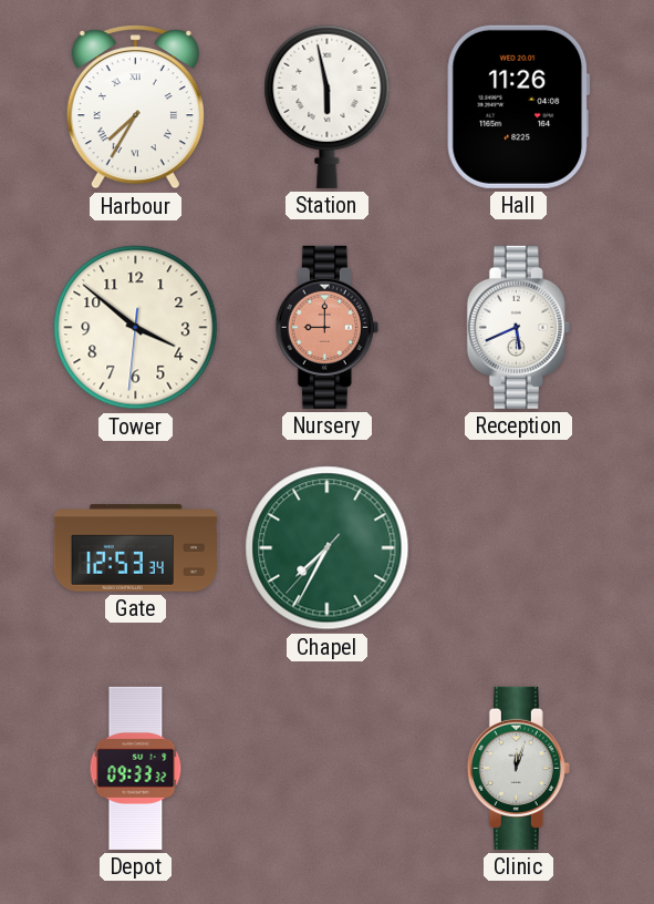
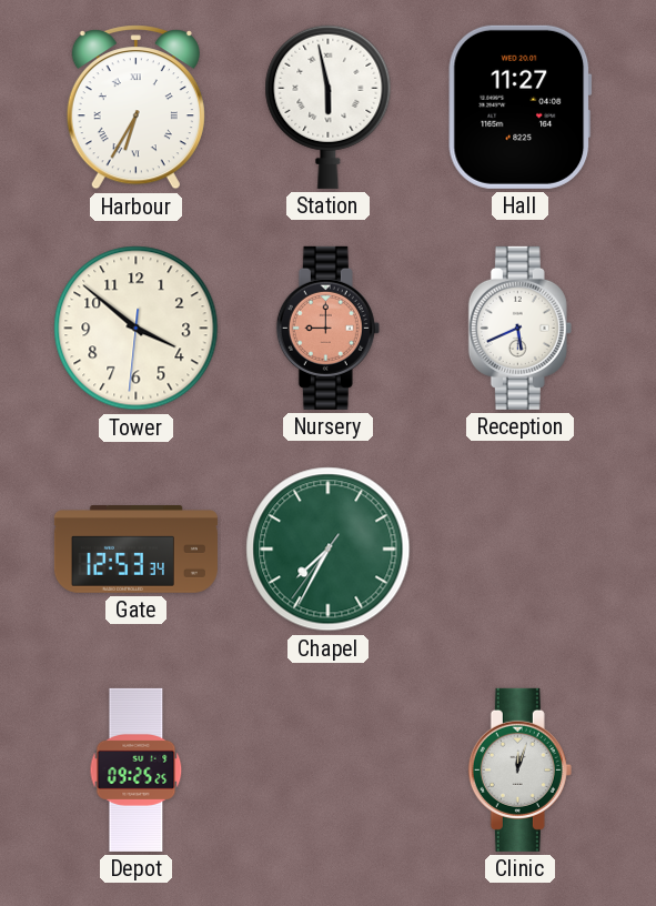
Harbour: 7:35 -> 6:35 (135, 108)
Hall: 11:26 -> 11:27 (521, 107)
Chapel: 7:34:37 -> 7:34:36 (329, 550)
Depot: 09:33 -> 09:25 (137, 769)
